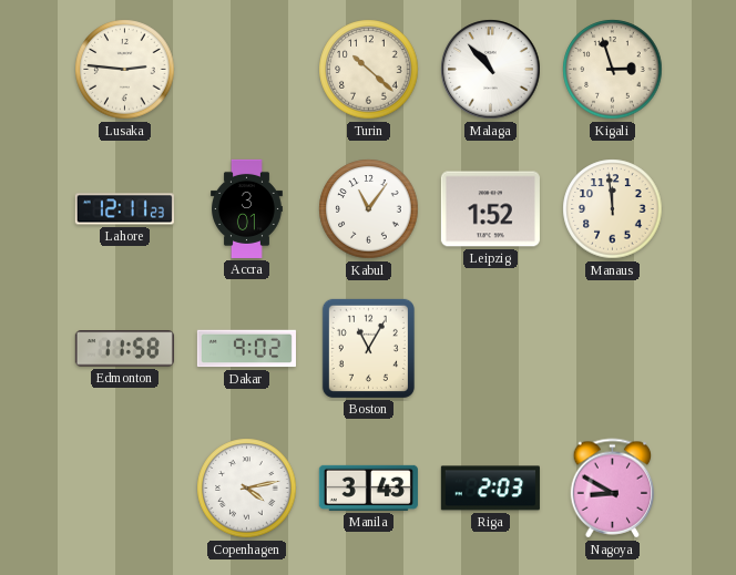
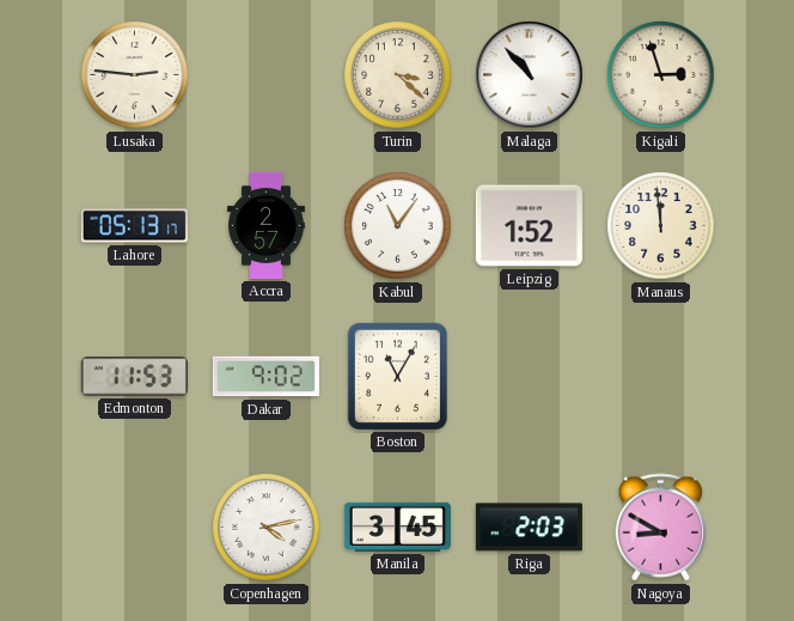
Turin: 10:22 -> 3:22 (398, 75)
Lahore: 12:11 -> 05:13 (134, 226)
Accra: 3:01 -> 2:57 (267, 225)
Edmonton: 11:58 -> 11:53 (134, 377)
Manila: 3:43 -> 3:45 (397, 526)
